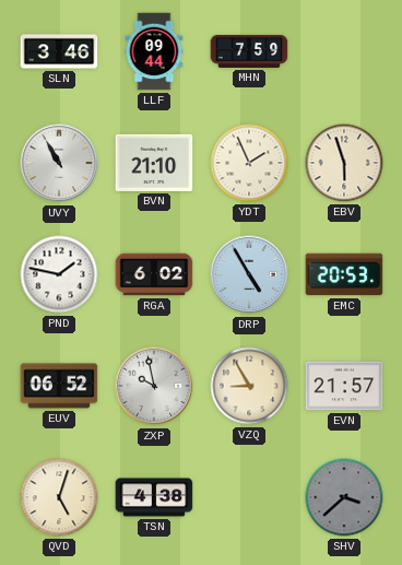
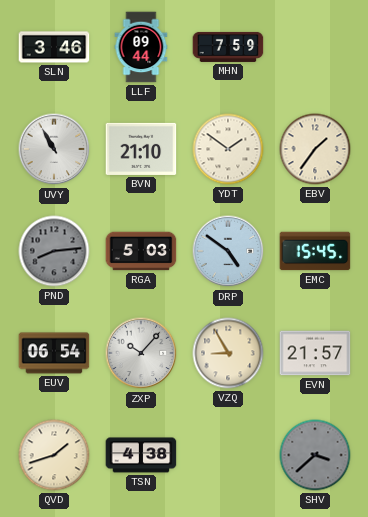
YDT: 1:56 -> 1:51 (228, 149)
EBV: 5:57 -> 1:36 (315, 149)
PND: 1:47 -> 8:14 (54, 251)
PND dial: white -> grey (54, 251)
RGA: 6:02 -> 5:03 (141, 251)
DRP: 4:55 -> 4:51 (228, 251)
EMC: 20:53 -> 15:45 (315, 251)
EUV: 06:52 -> 06:54 (54, 353)
ZXP: 9:58 -> 10:07 (141, 353)
QVD: 5:03 -> 1:42 (54, 455)
